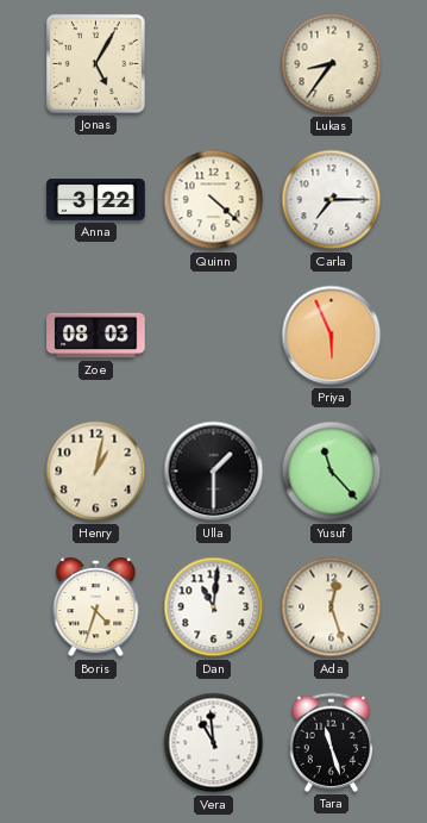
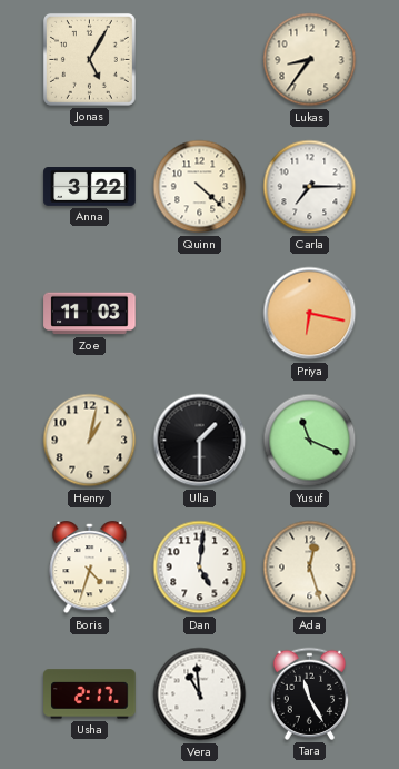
Zoe: 08:03 -> 11:03 (90, 314)
Priya: 5:56 -> 6:17 (310, 314)
Yusuf: 11:23 -> 11:19 (310, 441)
Dan: 11:01 -> 5:01 (200, 568)
Usha: none -> 2:17 (90, 694)
Tara: 11:27 -> 11:25 (309, 693)
